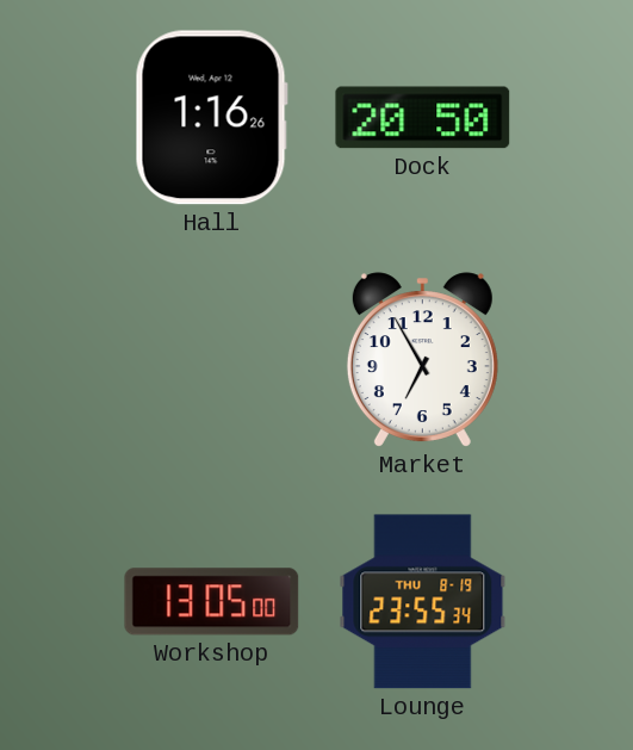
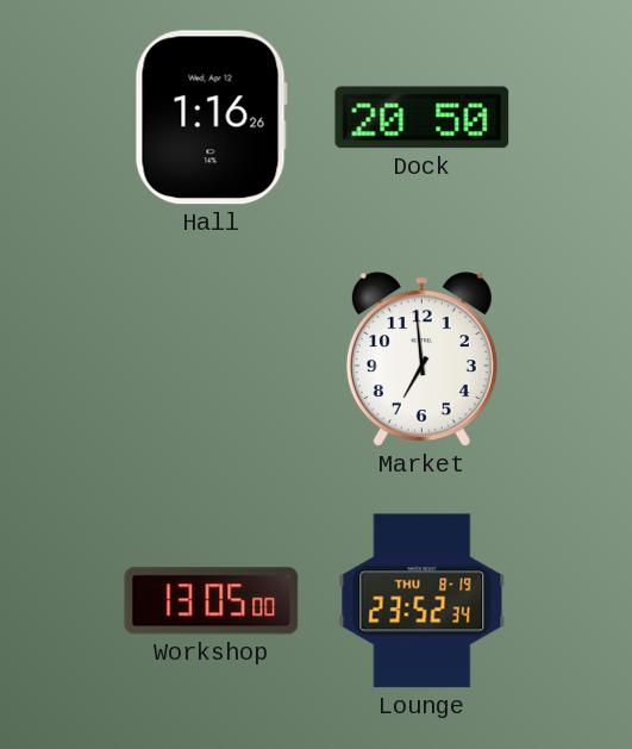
Market: 6:55 -> 6:59 (421, 360)
Lounge: 23:55 -> 23:52 (423, 601)
